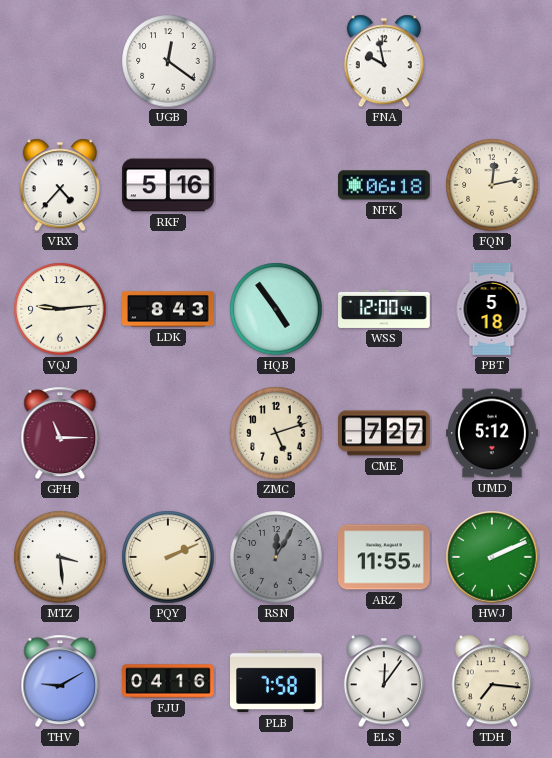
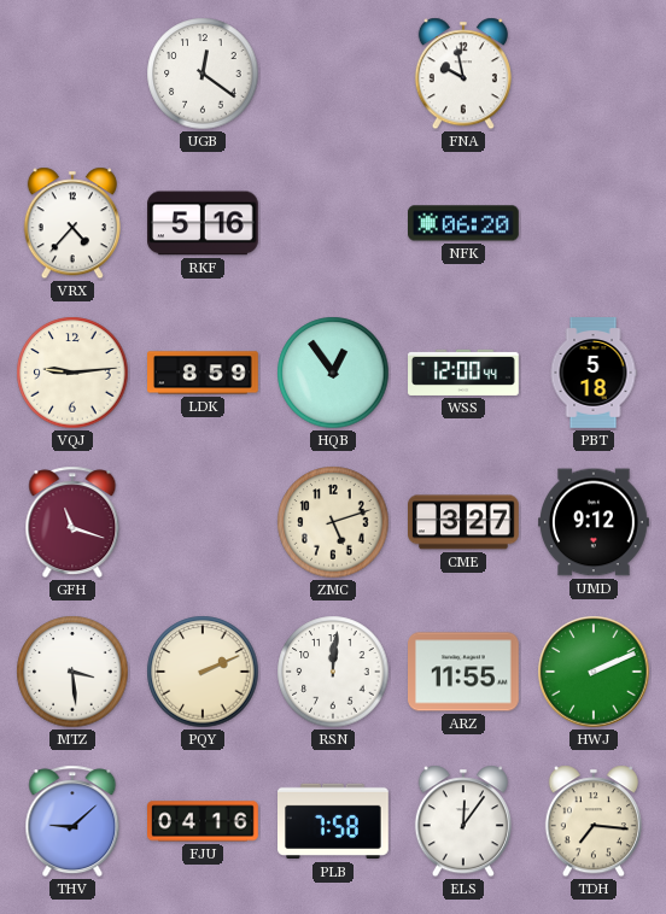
NFK: 06:18 -> 06:20 (465, 223)
FQN: 12:13 -> none (492, 185)
LDK: 8:43 -> 8:59 (203, 373)
HQB: 4:54 -> 12:54 (333, 373)
GFH: 11:15 -> 11:18 (72, 522)
CME: 7:27 -> 3:27 (465, 522)
UMD: 5:12 -> 9:12 (595, 522)
RSN: 12:05 -> 12:01 (333, 672)
RSN dial: grey -> white (333, 672)
THV: 9:10 -> 9:08 (72, 821)
